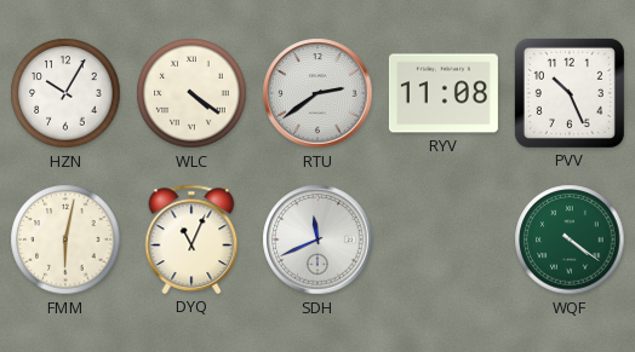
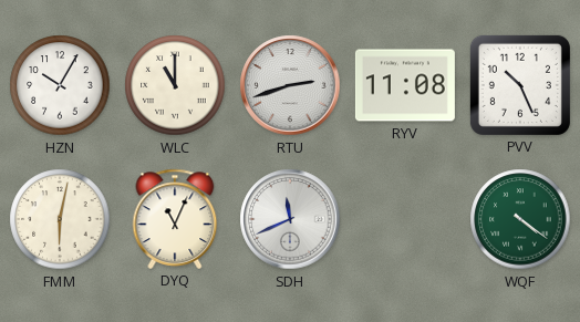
WLC: 4:21 -> 11:00 (175, 85)
RTU: 2:39 -> 2:42 (290, 85)
